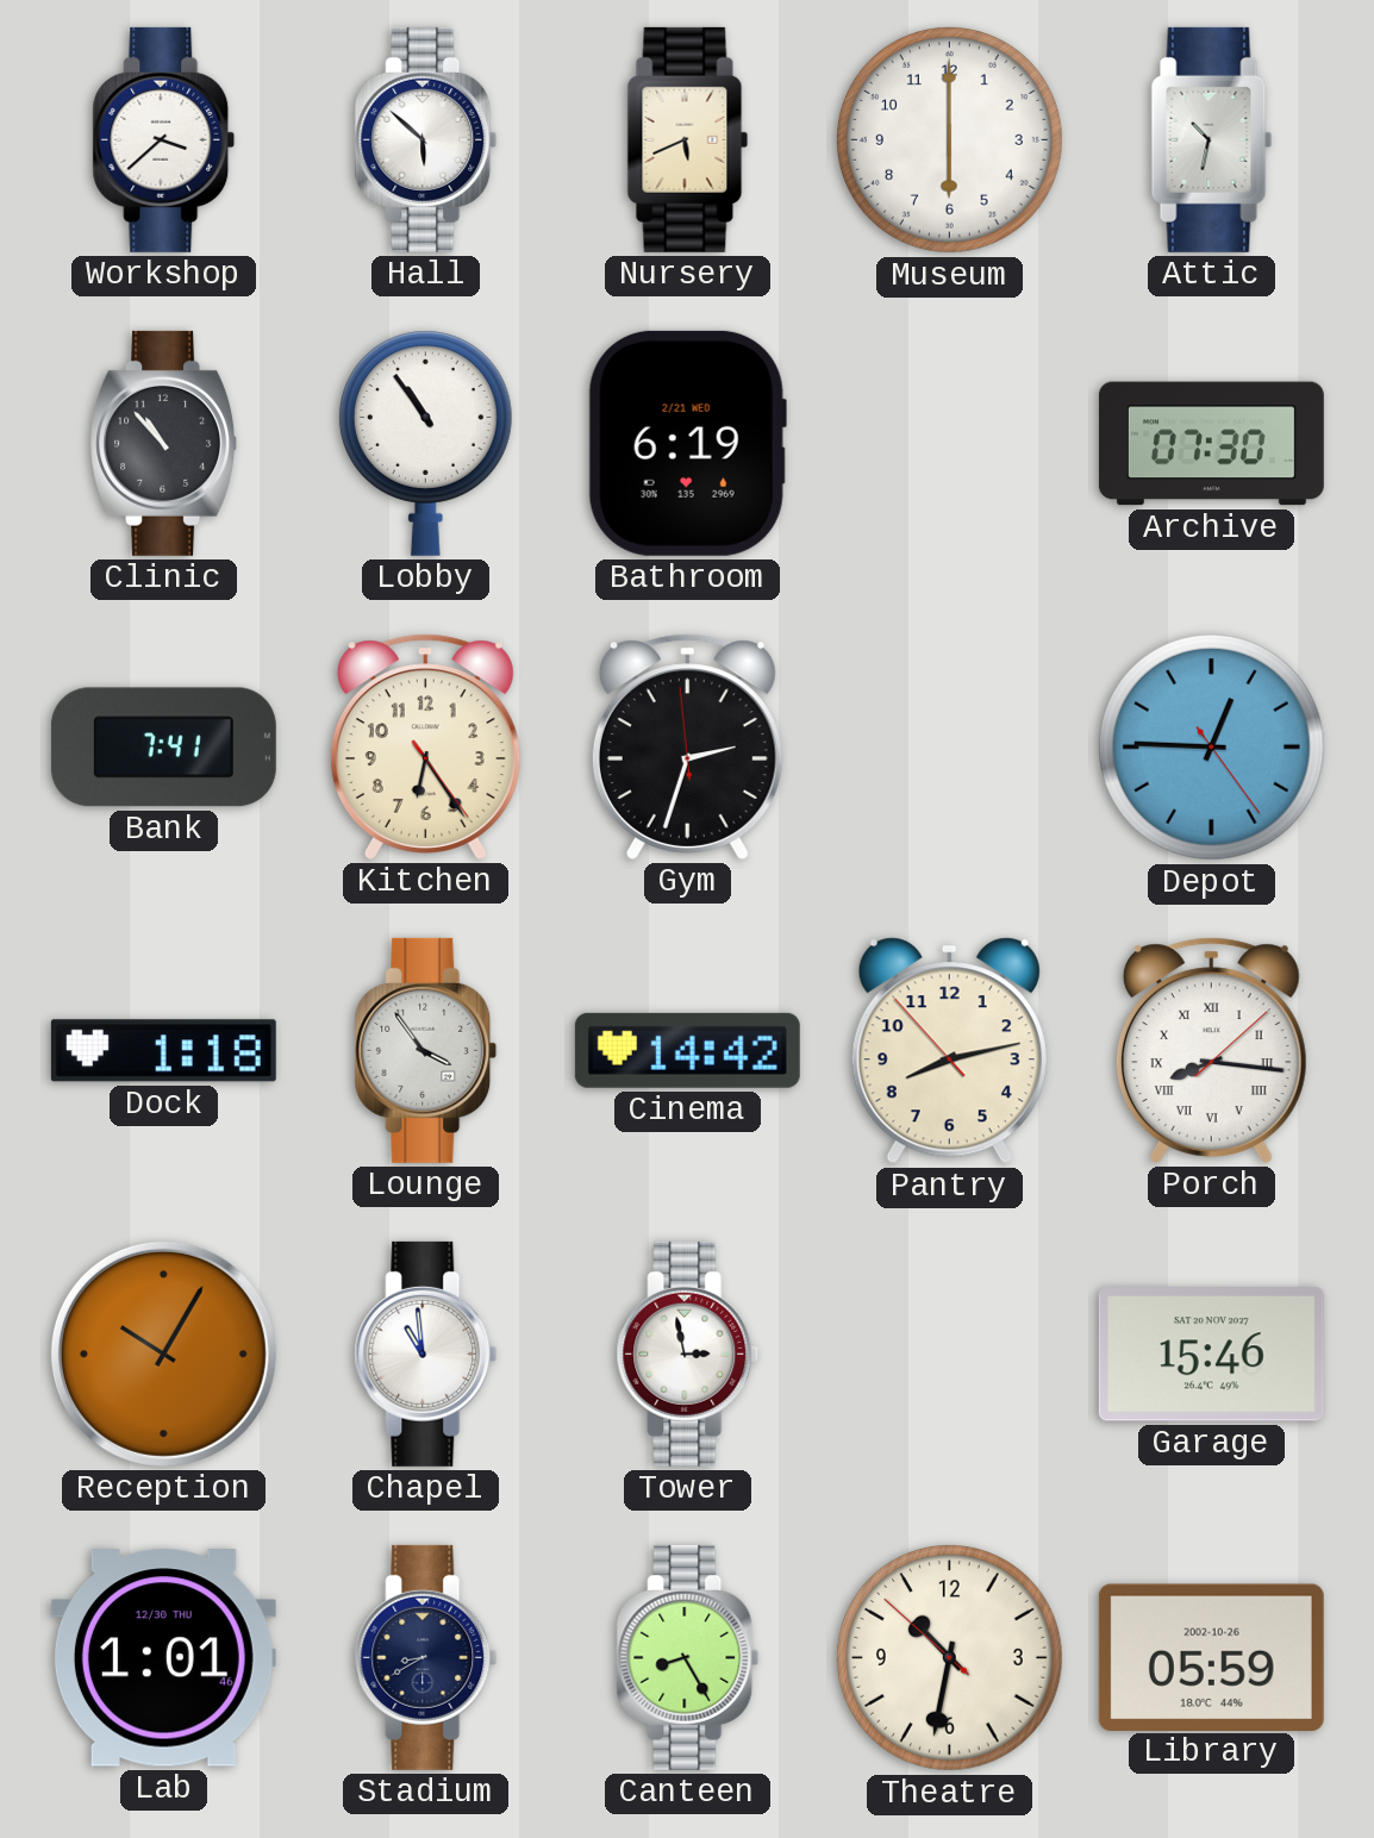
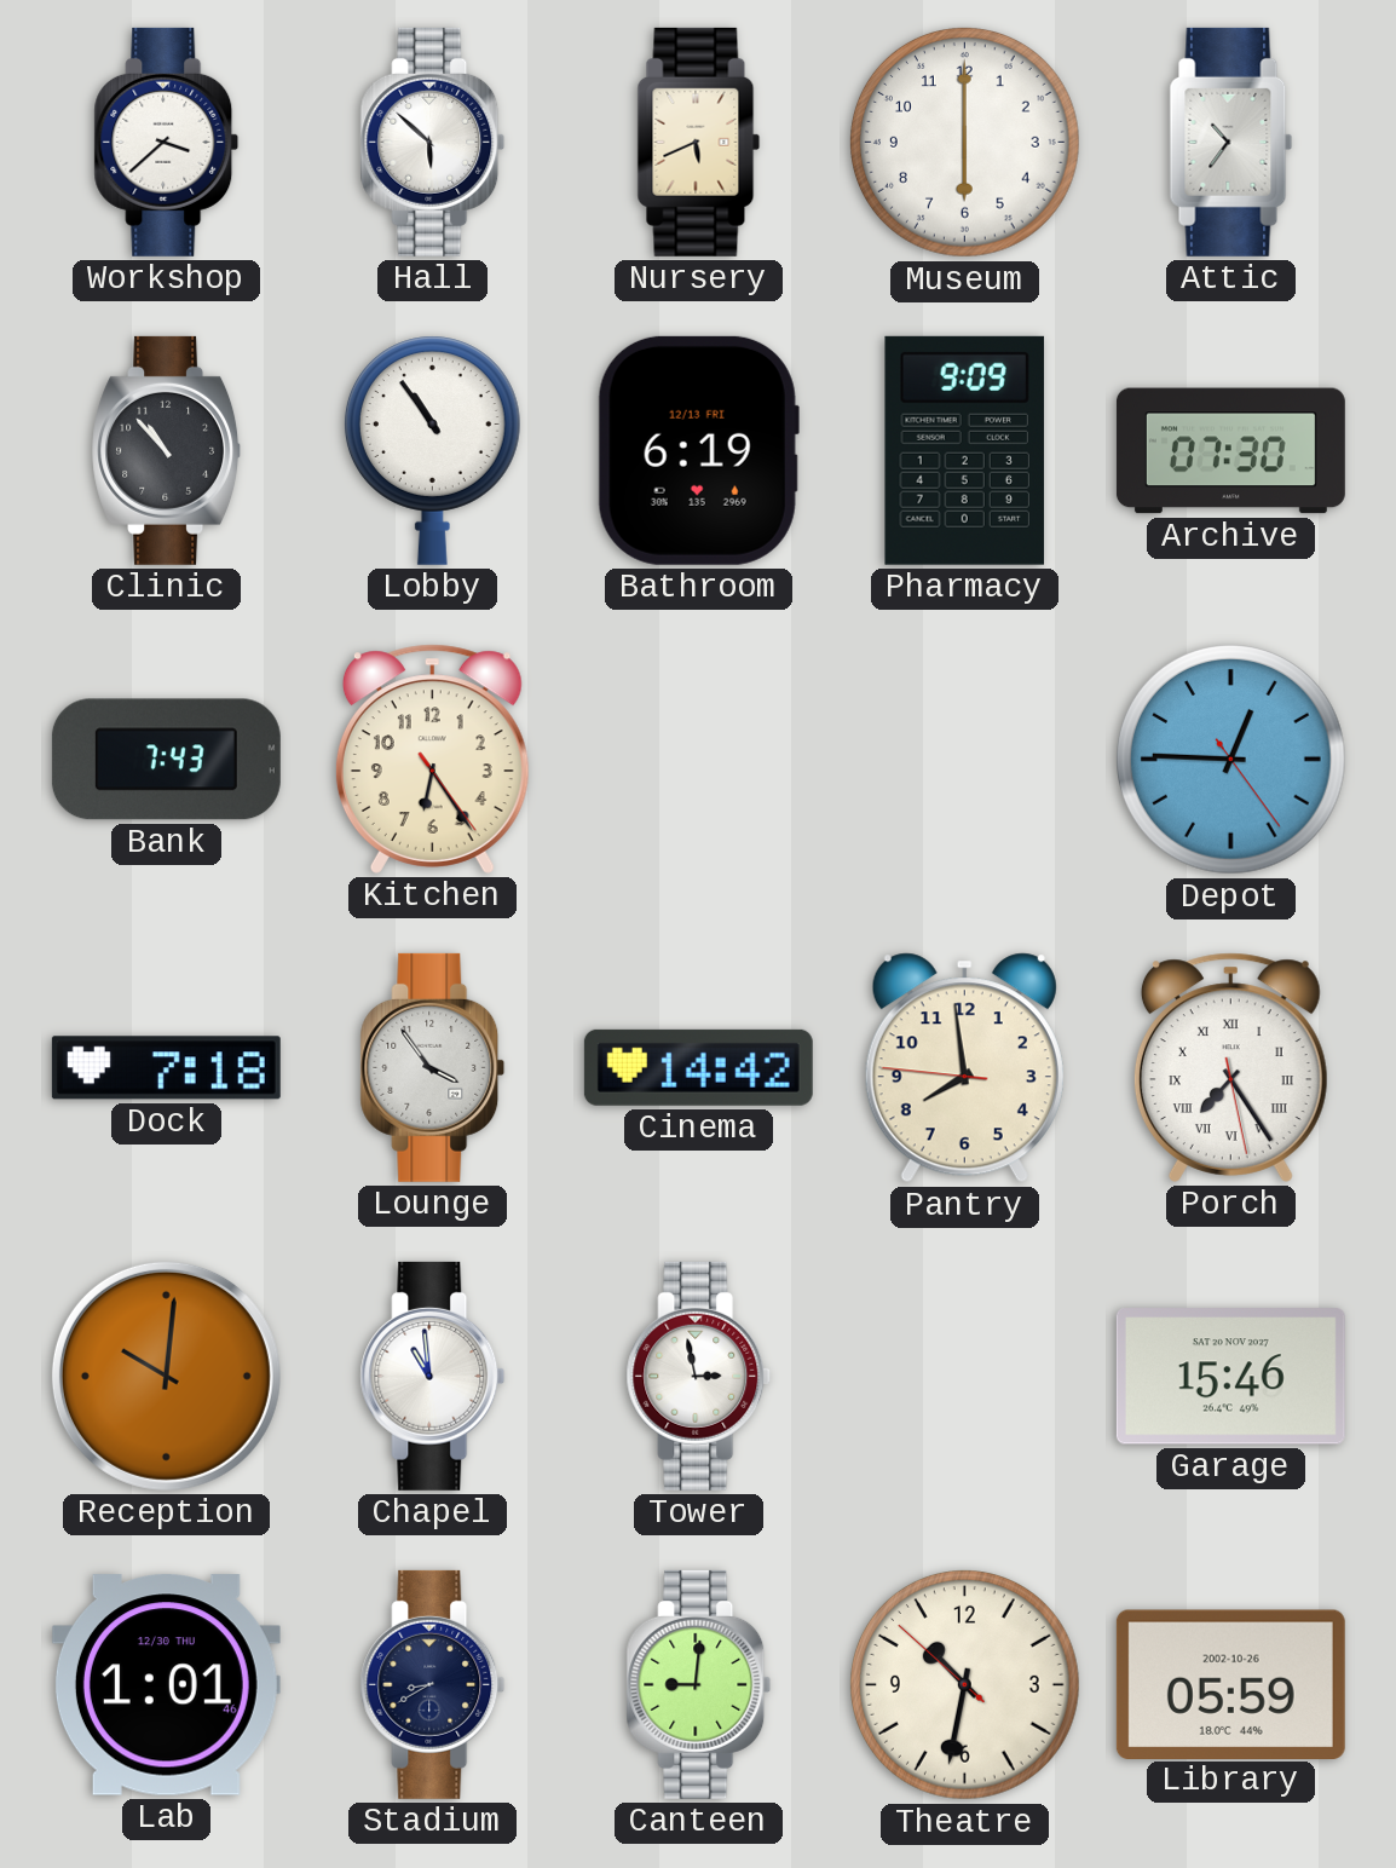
Attic: 10:32 -> 10:36 (1231, 142)
Bathroom date: 2/21 WED -> 12/13 FRI (698, 450)
Pharmacy: none -> 9:09 (964, 450)
Bank: 7:41 -> 7:43 (166, 760)
Gym: 2:32 -> none (687, 746)
Dock: 1:18 -> 7:18 (166, 1068)
Pantry: 8:12 -> 7:58 (964, 1068)
Porch: 8:16 -> 7:24 (1230, 1067)
Reception: 10:05 -> 10:01 (166, 1376)
Canteen: 8:25 -> 9:01 (699, 1684)
